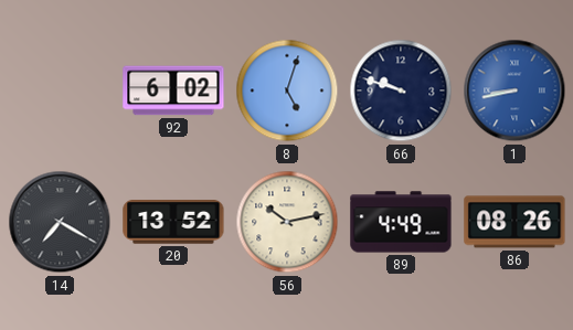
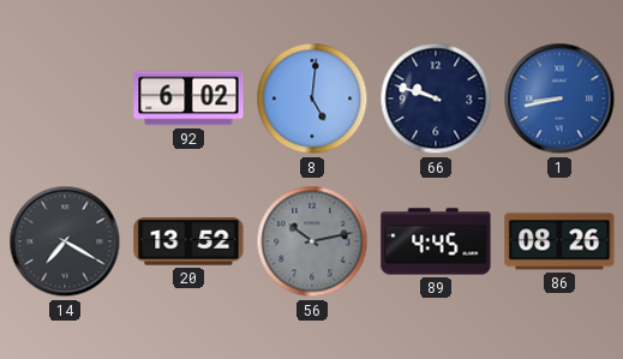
8: 5:03 -> 5:01 (312, 98)
56 dial: cream -> grey (312, 241)
89: 4:49 -> 4:45 (436, 241)
